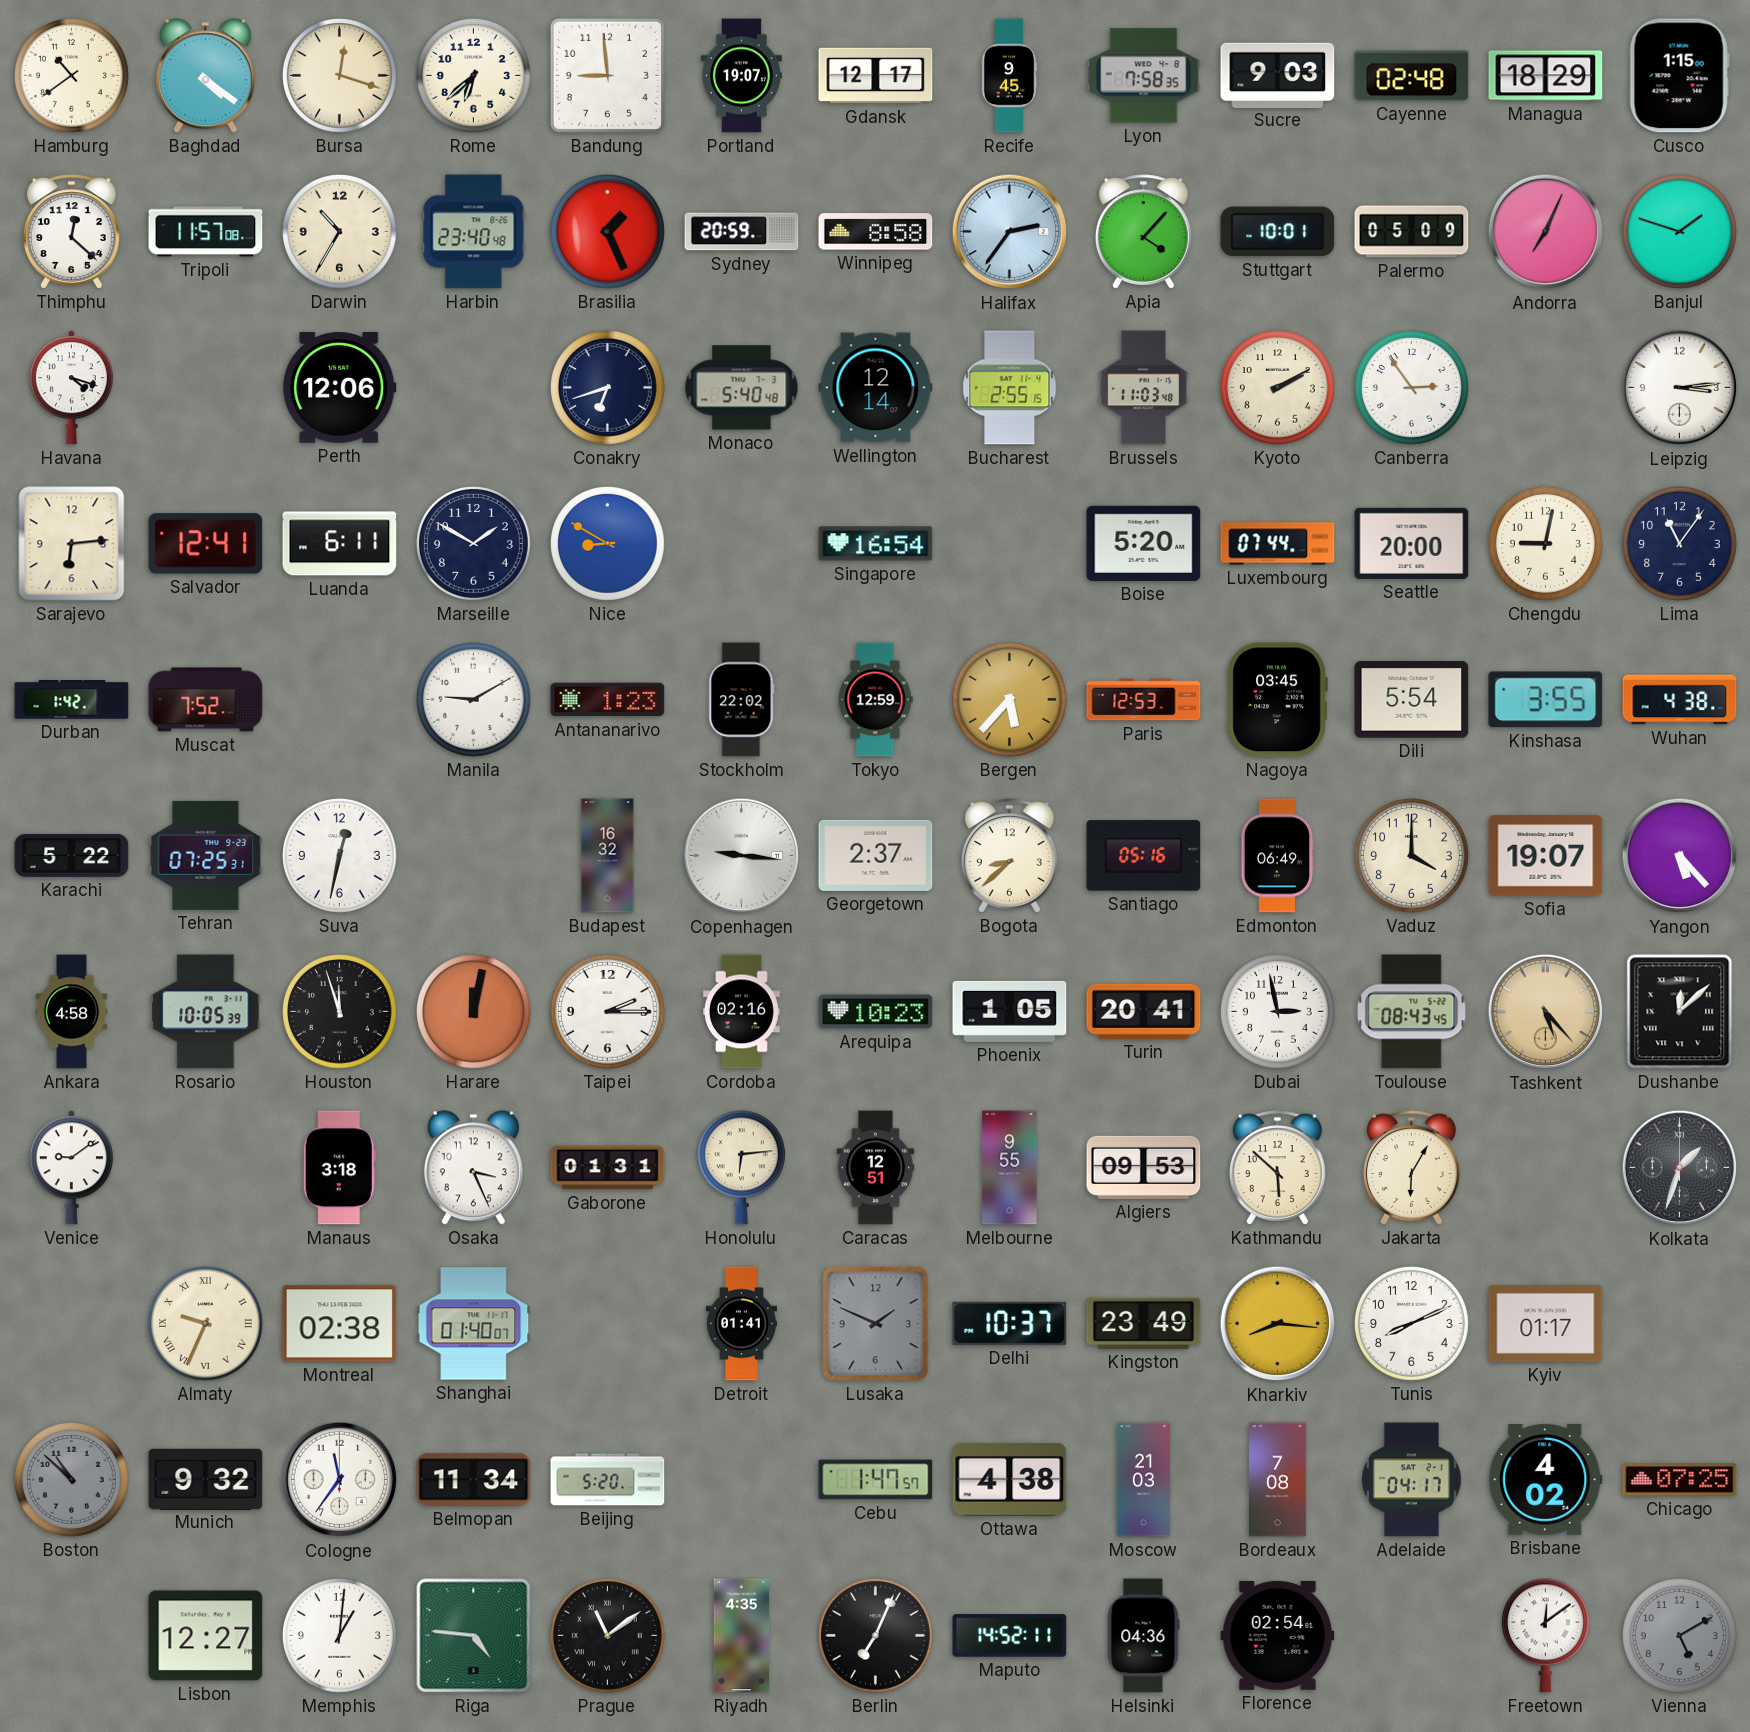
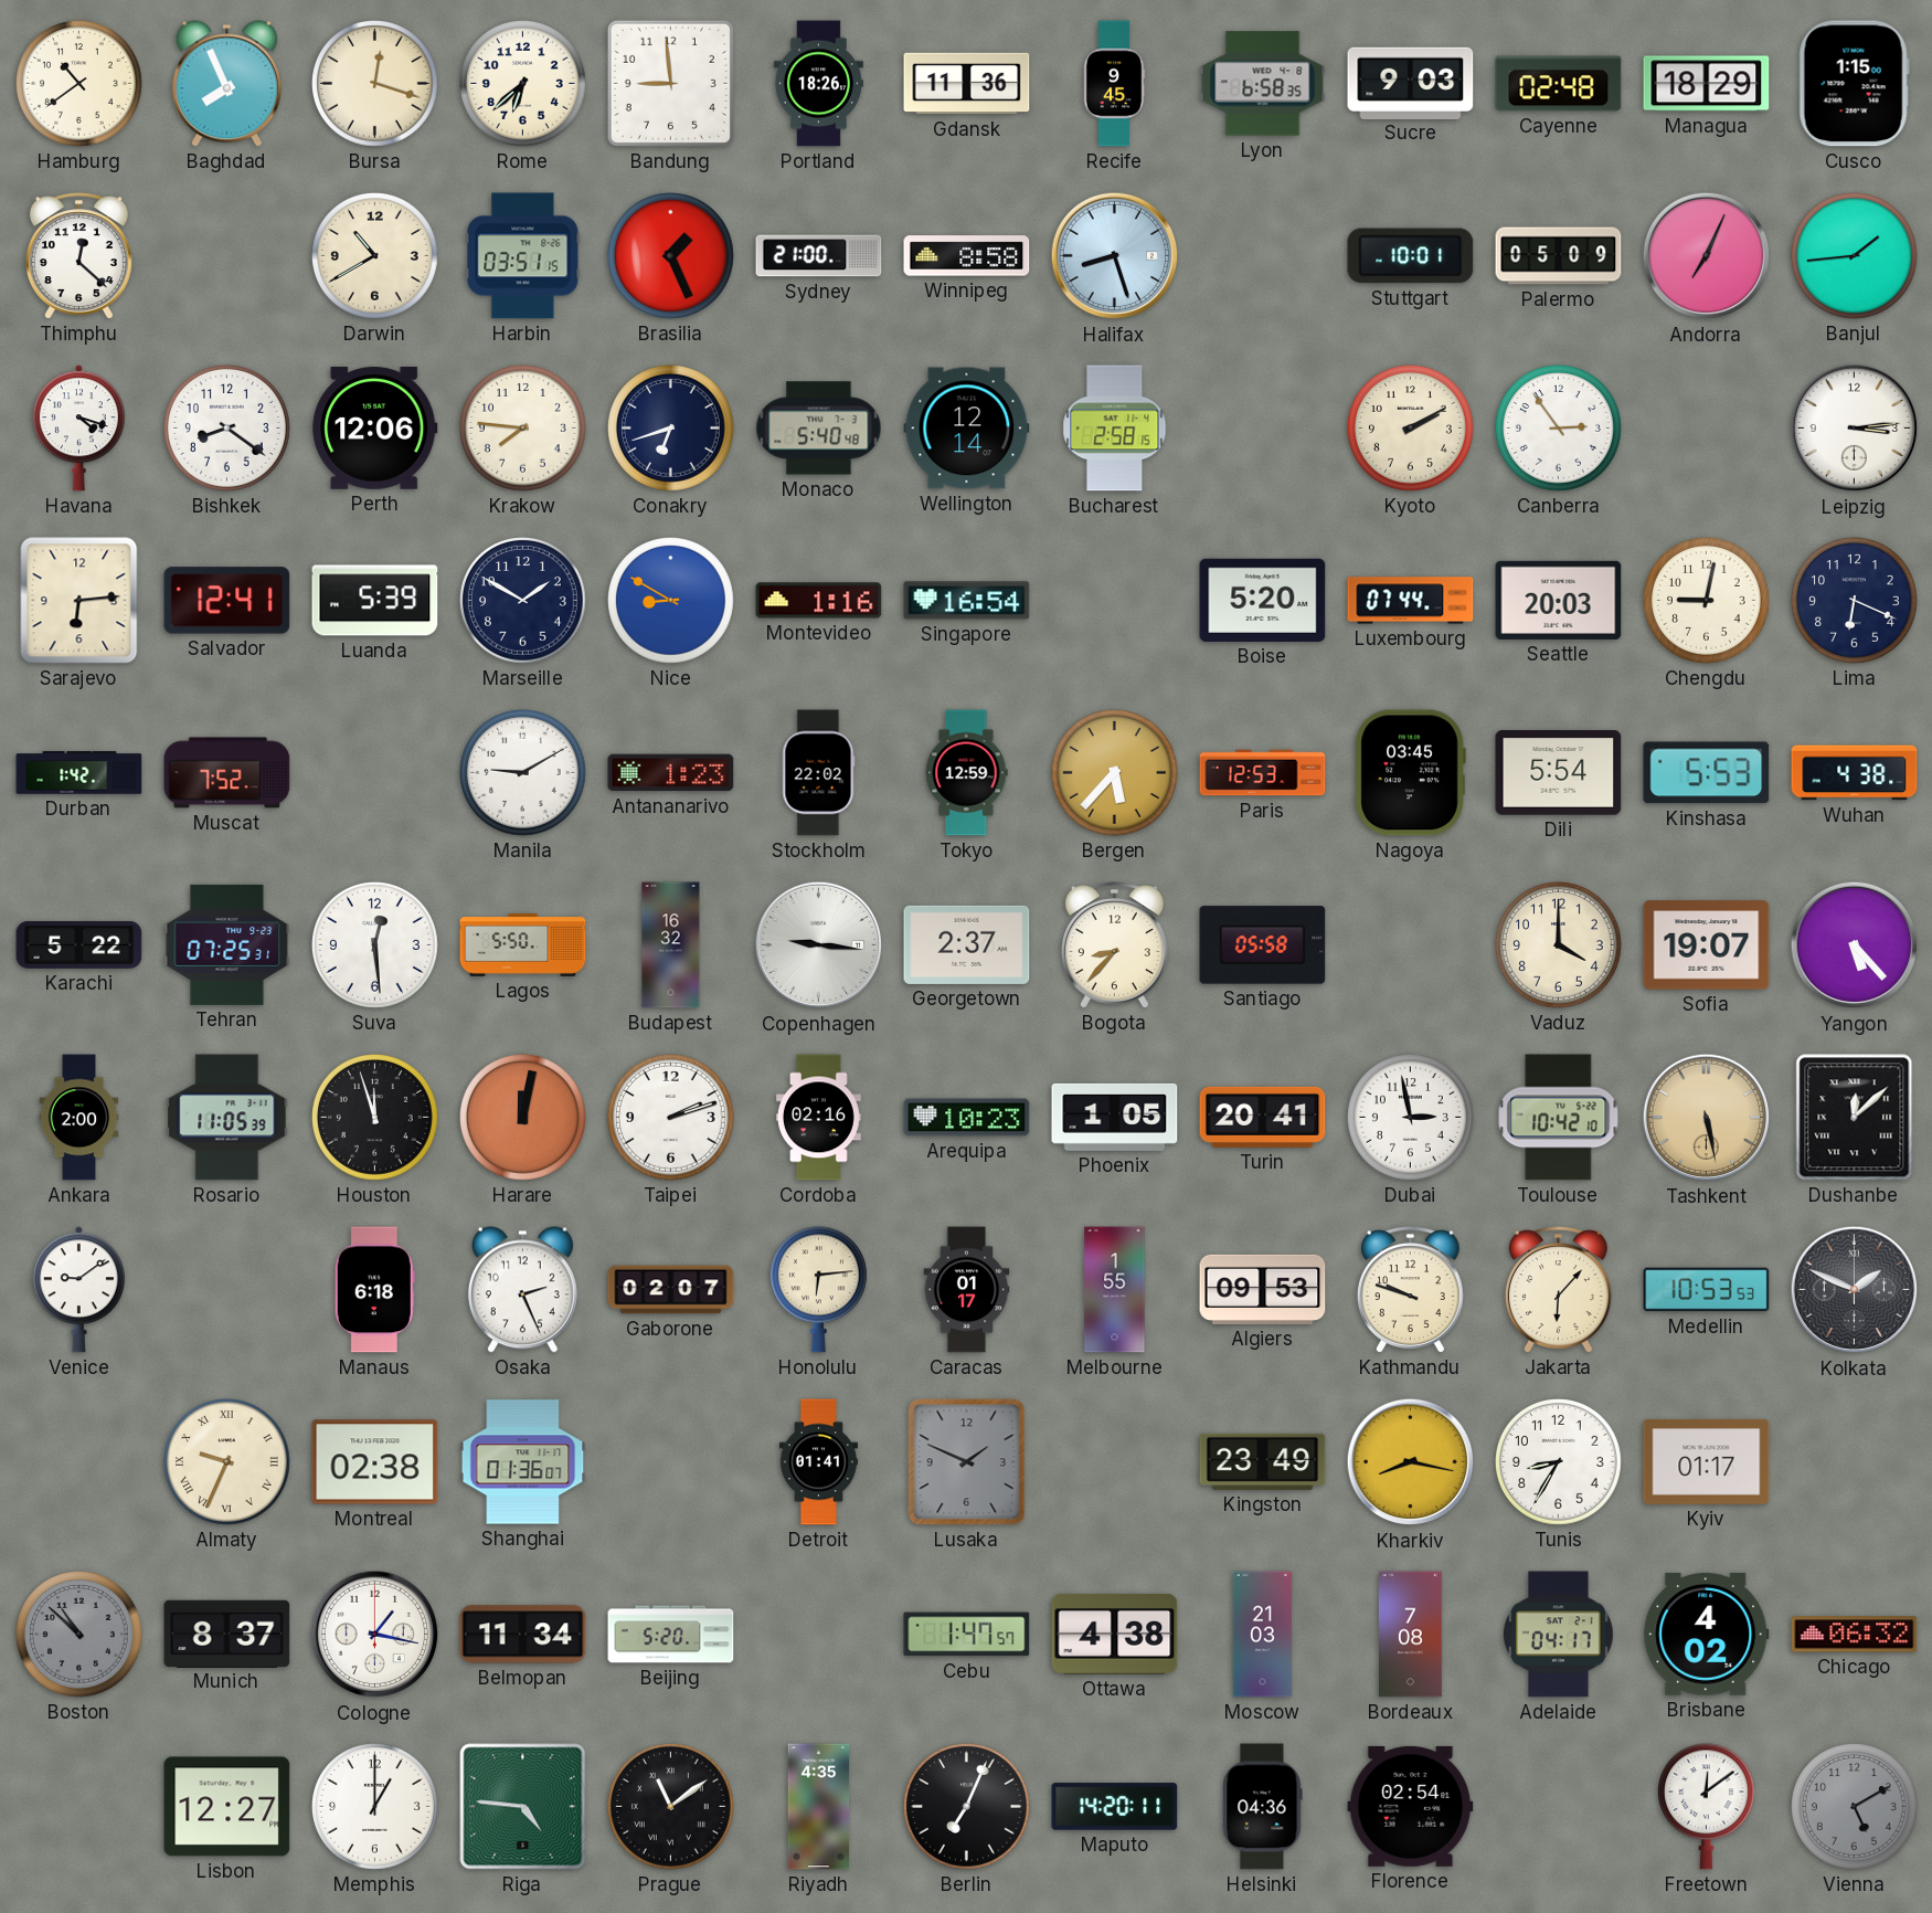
Baghdad: 4:21 -> 7:56 (226, 84)
Portland: 19:07 -> 18:26 (818, 84)
Gdansk: 12:17 -> 11:36 (967, 84)
Lyon: 7:58 -> 6:58 (1263, 84)
Tripoli: 11:57 -> none (206, 232)
Darwin: 10:35 -> 10:40 (375, 256)
Harbin: 23:40 -> 03:51 (523, 256)
Sydney: 20:59 -> 21:00 (819, 256)
Halifax: 2:36 -> 8:27 (1115, 256)
Apia: 4:07 -> none (1143, 232)
Banjul: 1:48 -> 1:44 (1855, 256)
Bishkek: none -> 8:21 (227, 429)
Krakow: none -> 7:46 (523, 429)
Bucharest: 2:55 -> 2:58 (1115, 429)
Brussels: 11:03 -> none (1144, 388)
Luanda: 6:11 -> 5:39 (375, 601)
Montevideo: none -> 1:16 (819, 601)
Seattle: 20:00 -> 20:03 (1559, 600)
Lima: 11:06 -> 6:19 (1855, 601)
Kinshasa: 3:55 -> 5:53 (1707, 773)
Suva: 12:32 -> 12:29 (375, 945)
Lagos: none -> 5:50 (523, 945)
Bogota: 8:38 -> 8:37 (1114, 945)
Santiago: 05:16 -> 05:58 (1263, 945)
Edmonton: 06:49 -> none (1277, 856)
Ankara: 4:58 -> 2:00 (79, 1118)
Rosario: 10:05 -> 11:05 (227, 1118)
Taipei: 2:15 -> 2:12 (671, 1118)
Toulouse: 08:43 -> 10:42 (1559, 1118)
Tashkent: 5:23 -> 5:28 (1707, 1118)
Manaus: 3:18 -> 6:18 (374, 1290)
Osaka: 3:26 -> 2:26 (522, 1290)
Gaborone: 01:31 -> 02:07 (671, 1290)
Caracas: 12:51 -> 01:17 (967, 1290)
Melbourne: 9:55 -> 1:55 (1115, 1290)
Kathmandu: 5:52 -> 9:48 (1410, 1290)
Jakarta: 6:05 -> 6:07 (1558, 1290)
Medellin: none -> 10:53 (1707, 1290)
Kolkata: 1:33 -> 1:49 (1855, 1290)
Shanghai: 01:40 -> 01:36 (523, 1462)
Delhi: 10:37 -> none (1010, 1323)
Kharkiv: 8:16 -> 8:17 (1411, 1462)
Tunis: 8:11 -> 8:35 (1559, 1462)
Munich: 9:32 -> 8:37 (227, 1634)
Cologne: 11:36 -> 1:17 (375, 1635)
Chicago: 07:25 -> 06:32 (1855, 1635)
Memphis: 1:01 -> 1:00 (375, 1807)
Maputo: 14:52 -> 14:20 (1115, 1807)
